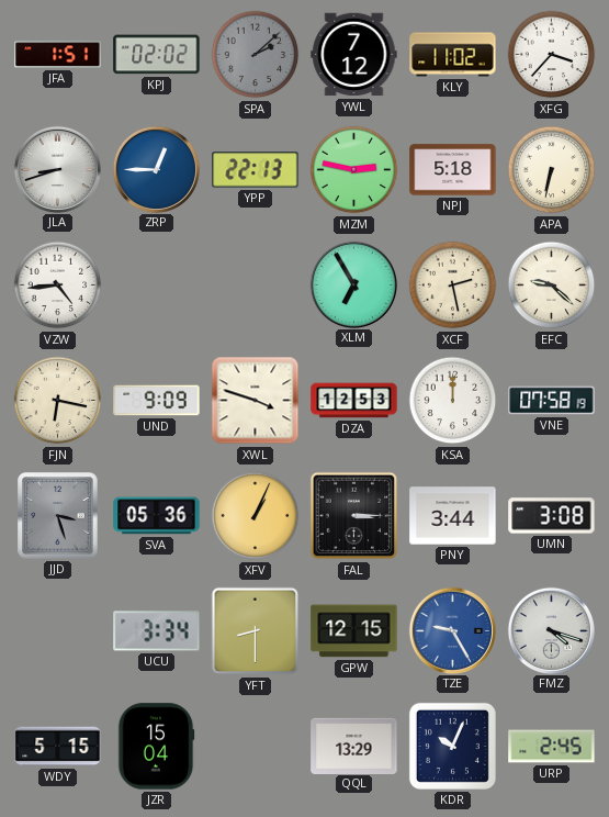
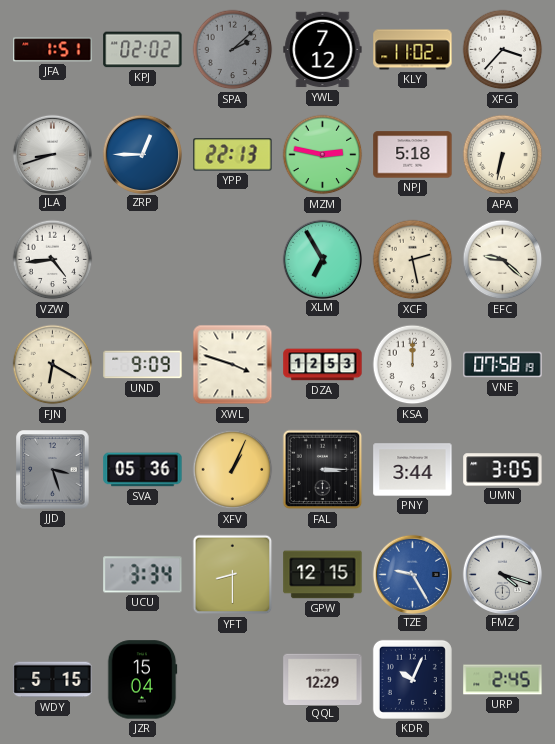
FJN: 6:17 -> 6:20 (53, 365)
UMN: 3:08 -> 3:05 (503, 470)
QQL: 13:29 -> 12:29 (323, 679)
